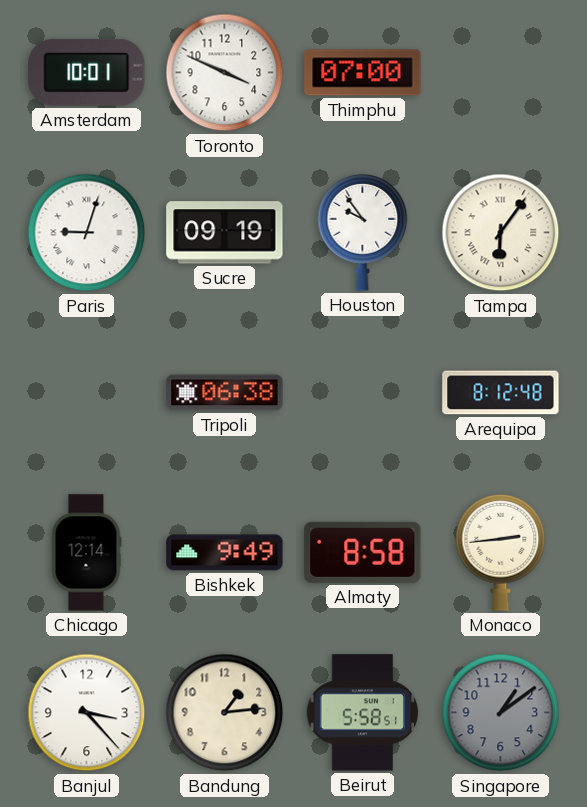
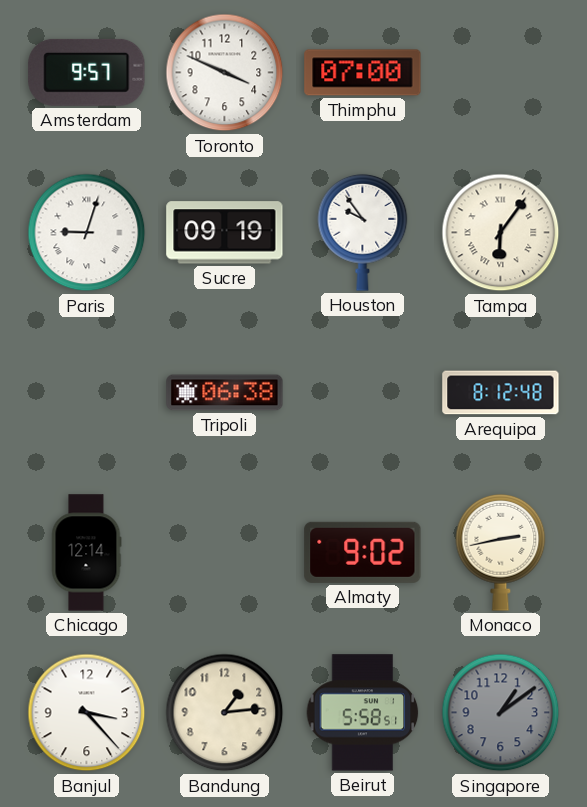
Amsterdam: 10:01 -> 9:57 (87, 72)
Bishkek: 9:49 -> none (225, 553)
Almaty: 8:58 -> 9:02 (363, 552)
Monaco: 2:44 -> 2:43 (501, 552)
